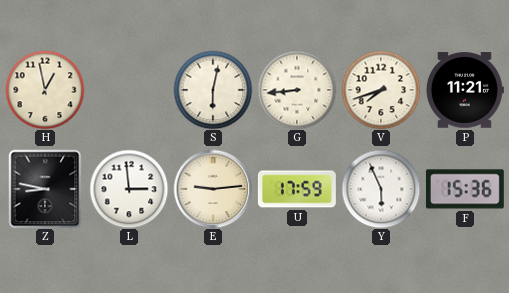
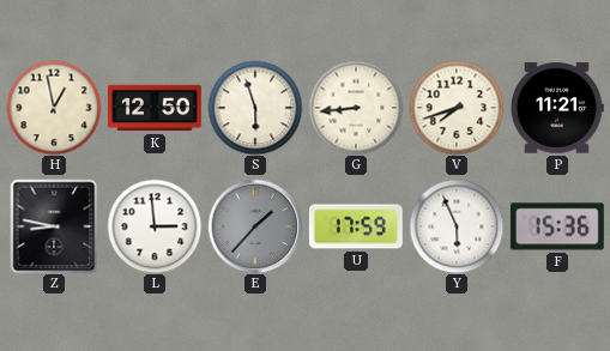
K: none -> 12:50 (155, 108)
S: 6:02 -> 5:57 (255, 108)
E: 9:14 -> 1:37 (255, 226)
E dial: cream -> grey (255, 226)
